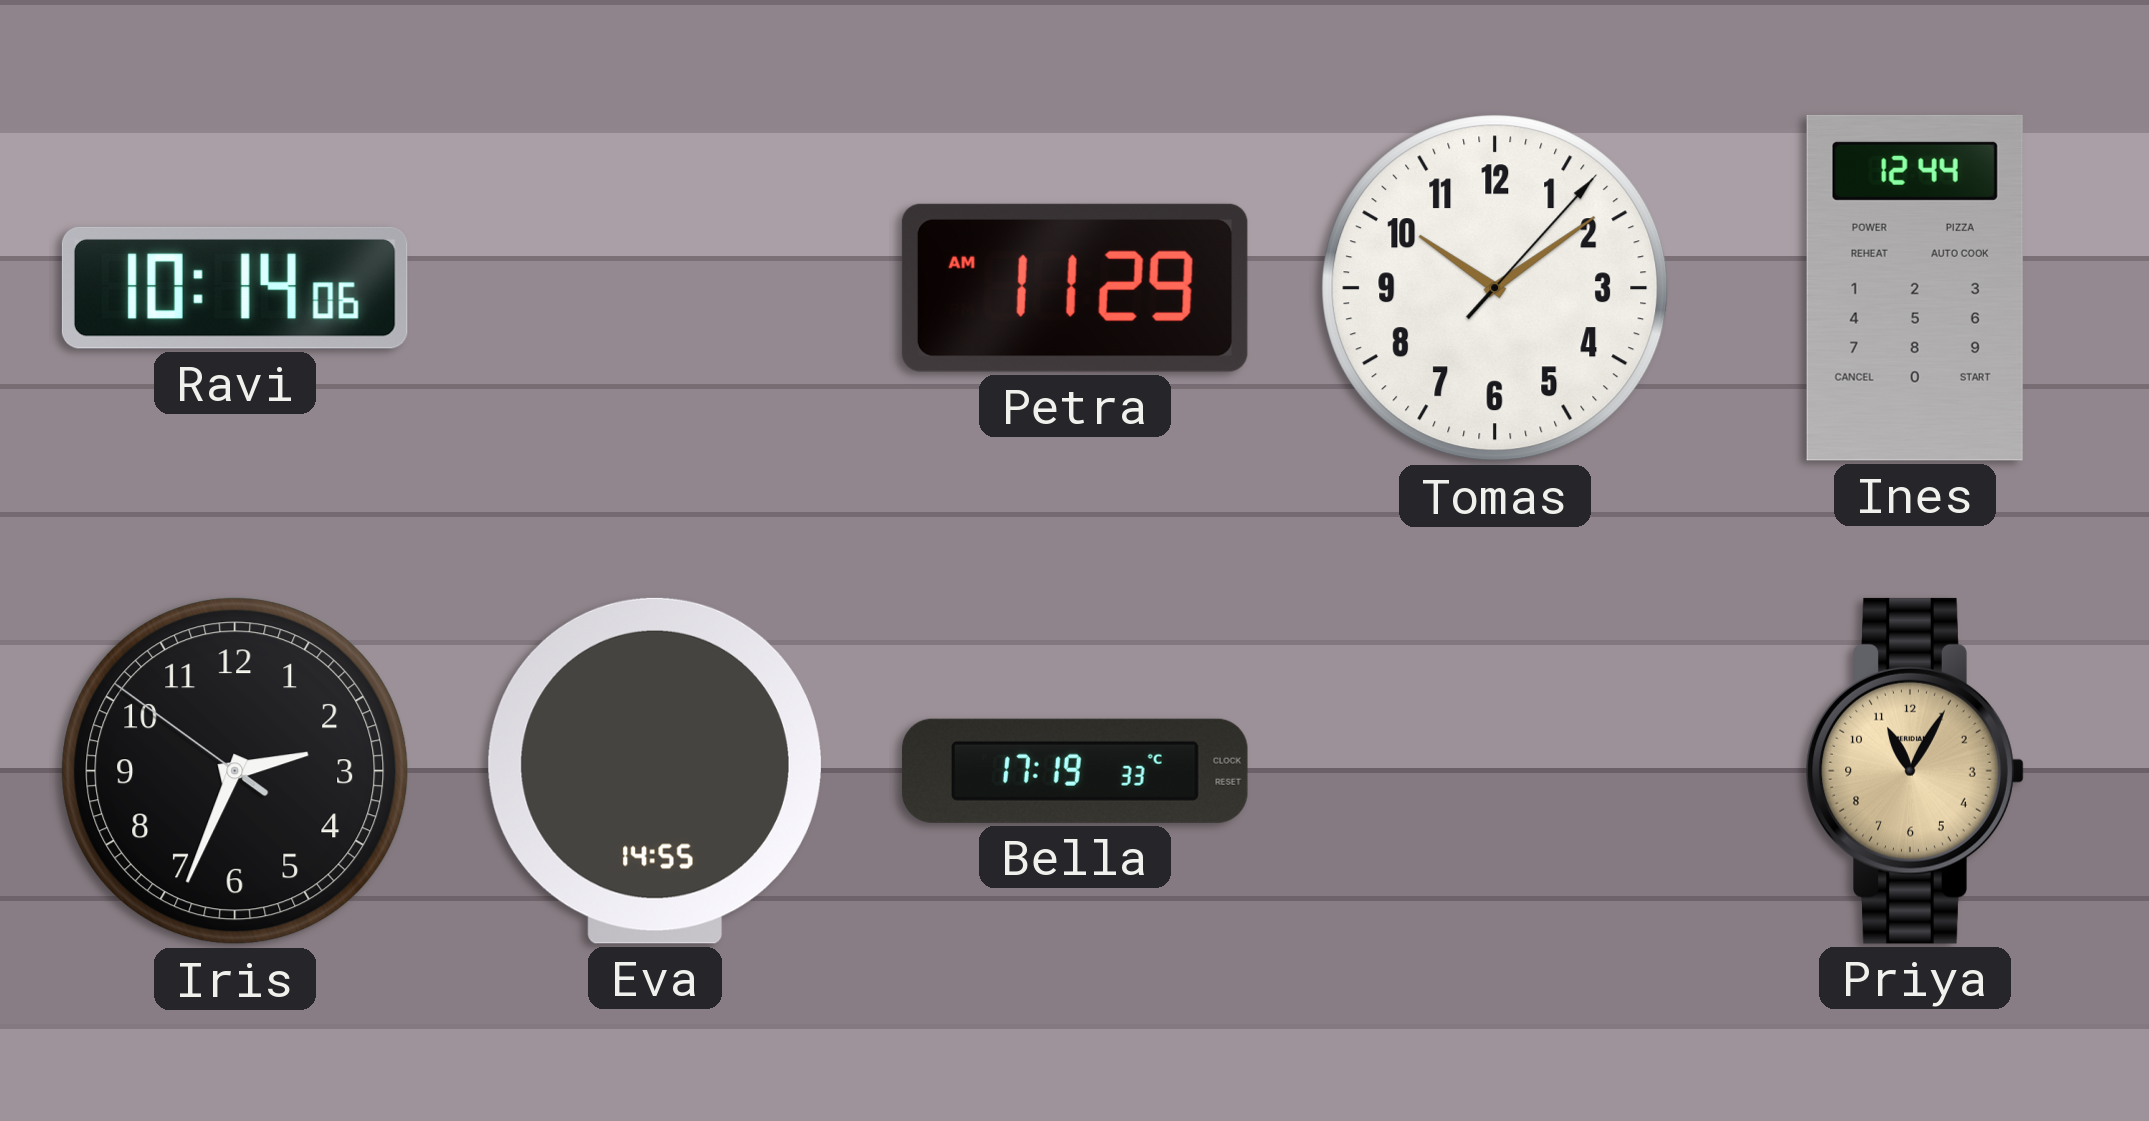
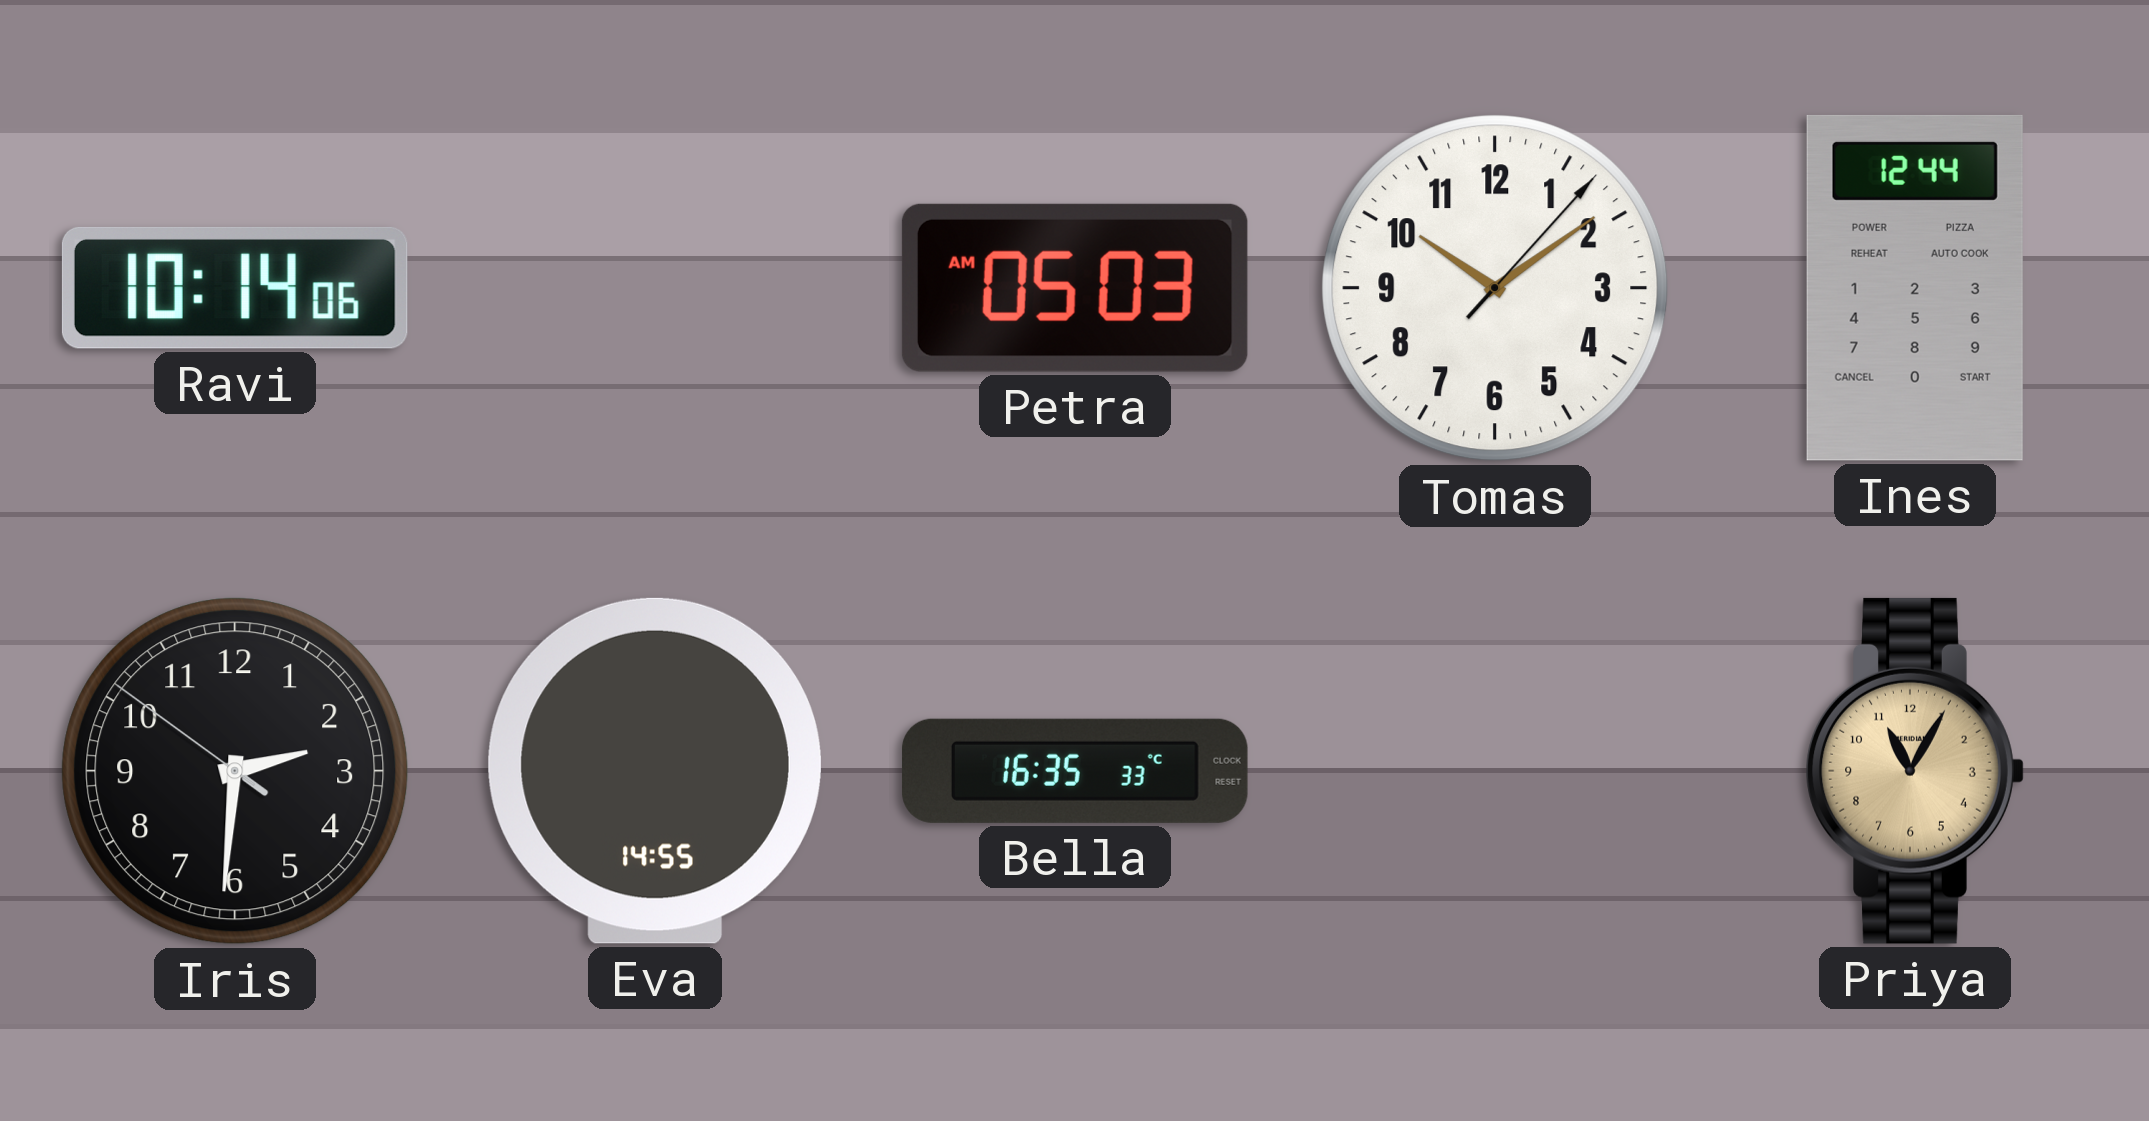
Petra: 11:29 -> 05:03 (1075, 288)
Iris: 2:33 -> 2:30 (235, 771)
Bella: 17:19 -> 16:35 (1075, 771)
